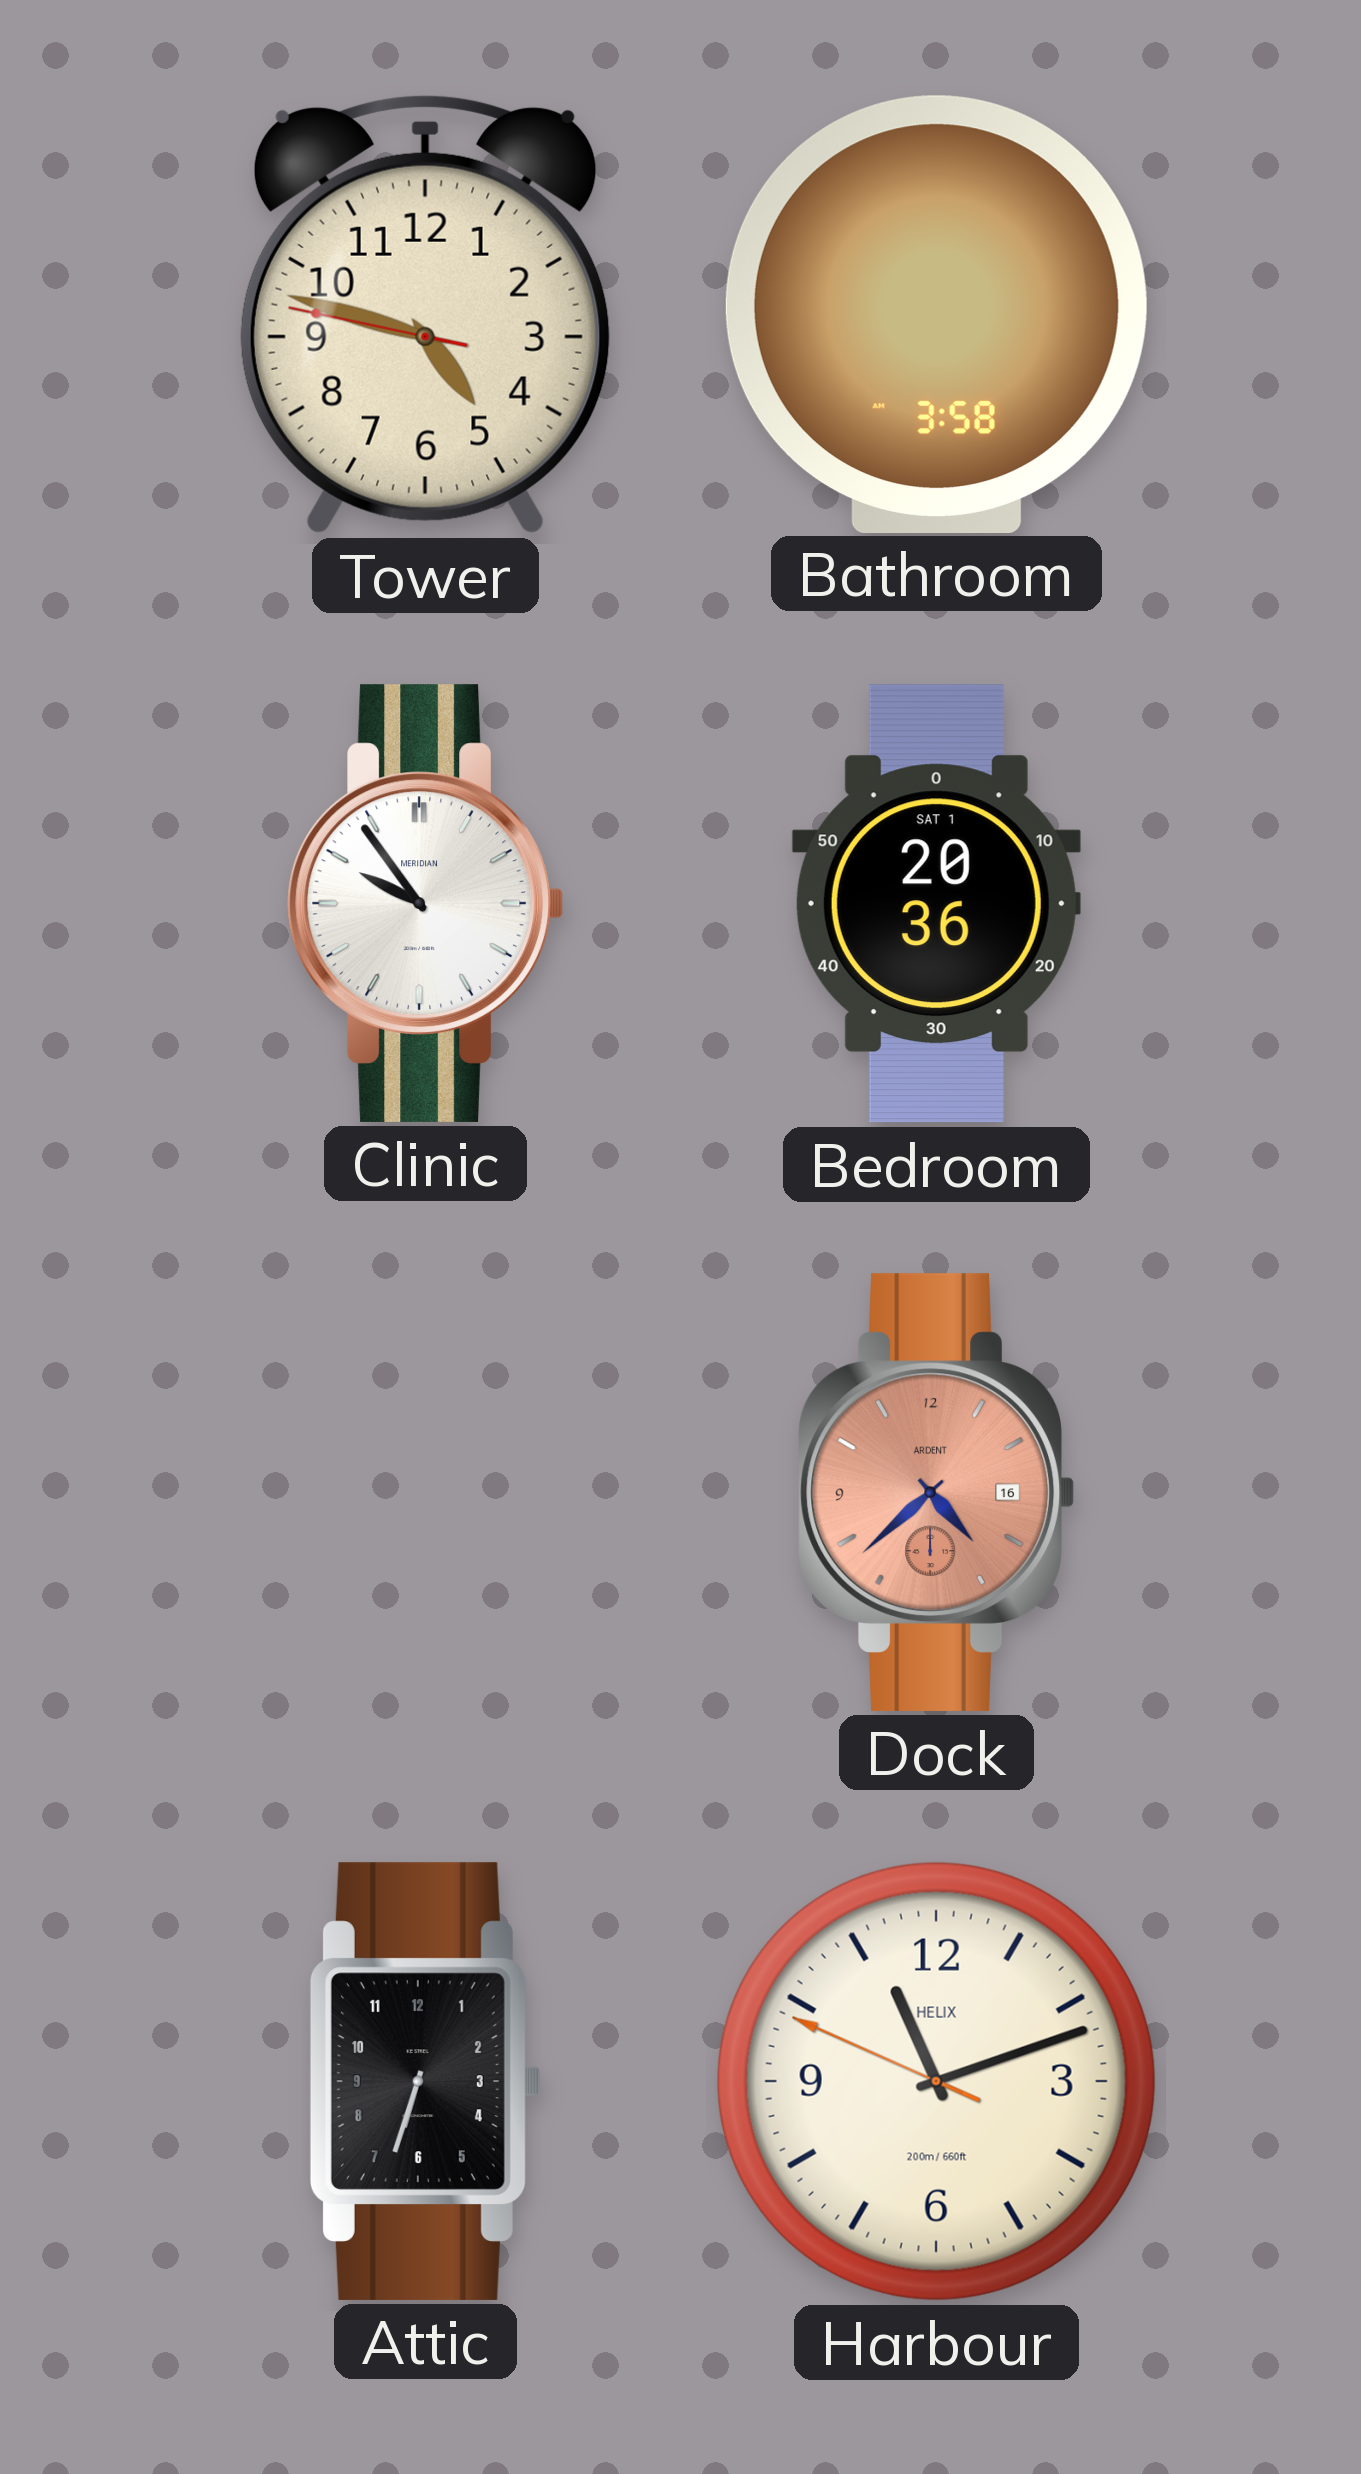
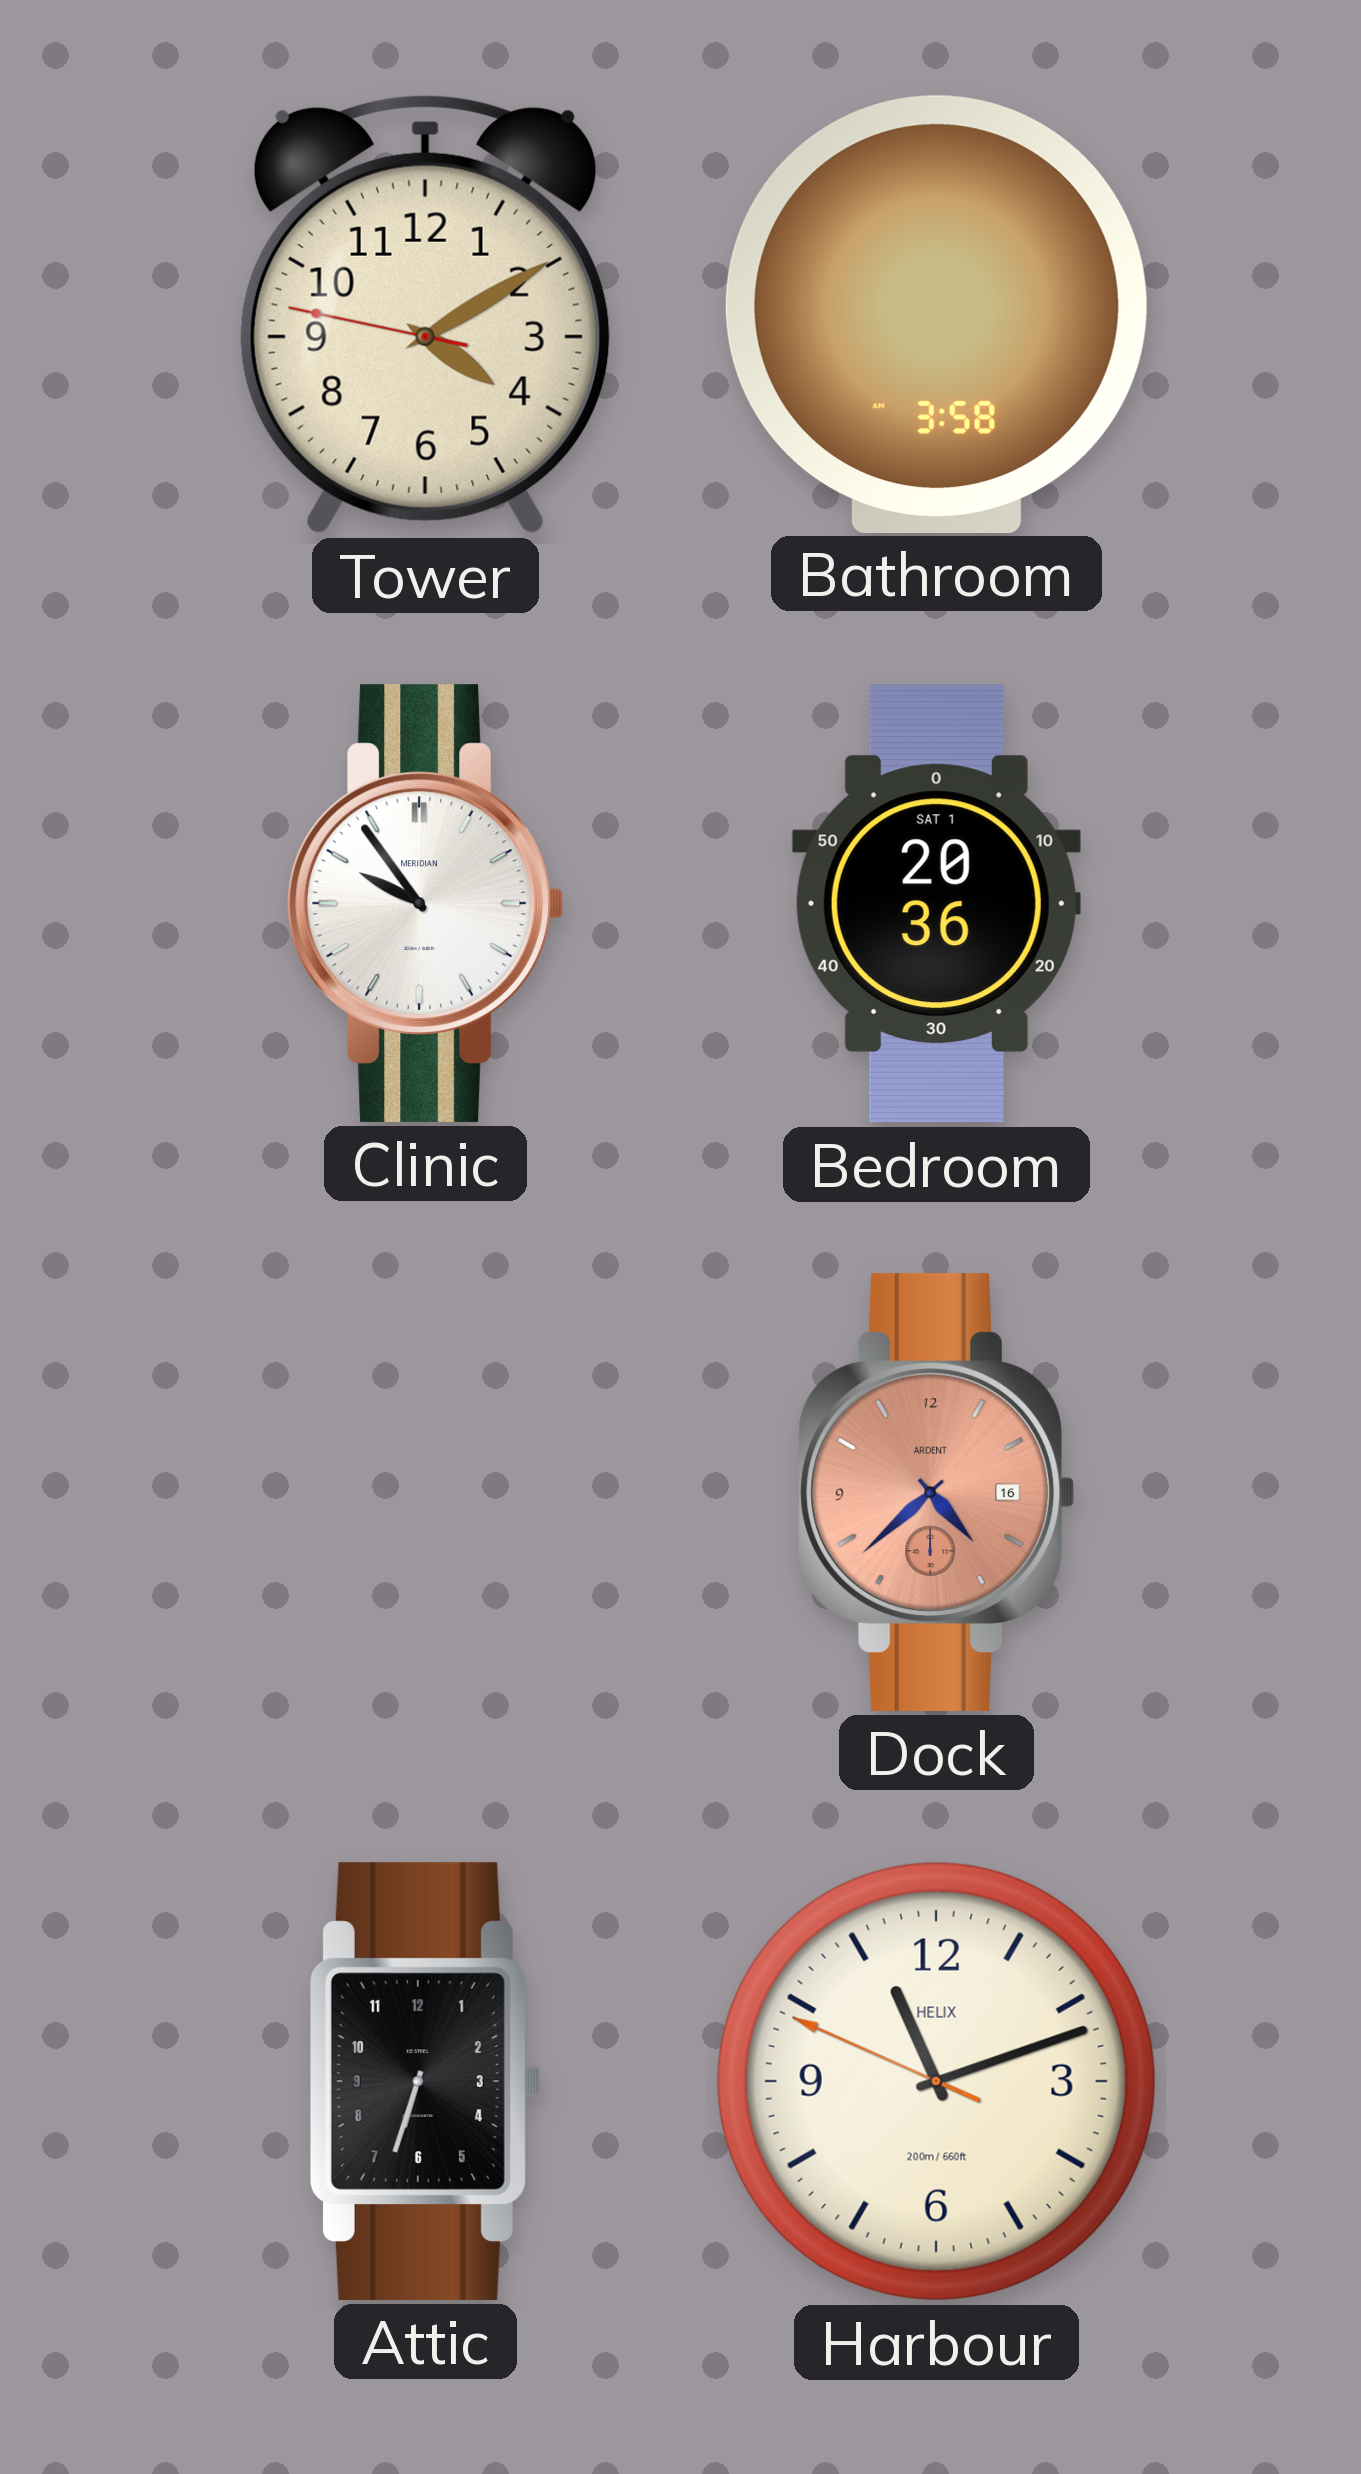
Tower: 4:47 -> 4:09 (425, 314)
